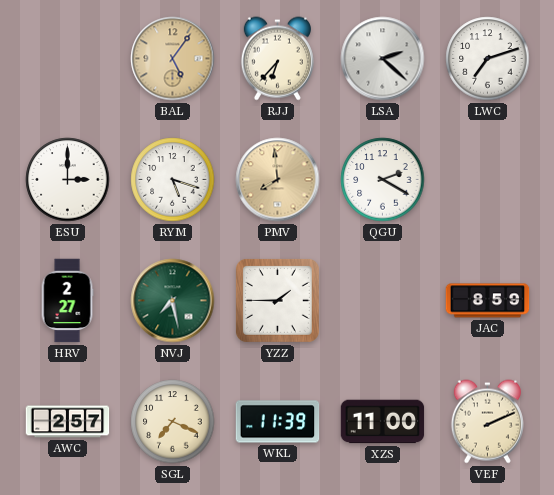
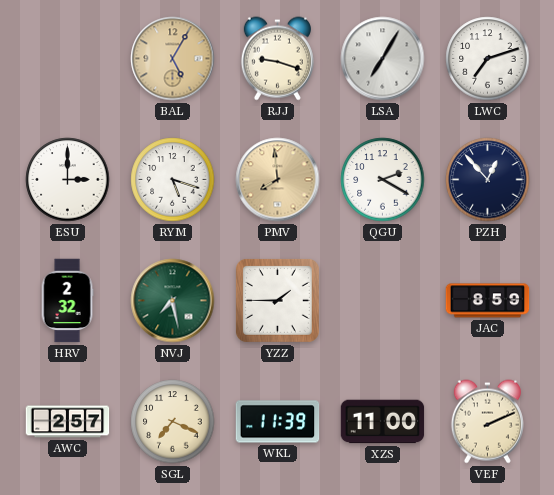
BAL: 5:06 -> 5:05 (173, 59)
RJJ: 6:37 -> 9:18 (277, 59)
LSA: 2:22 -> 7:05 (383, 59)
PZH: none -> 12:53 (488, 180)
HRV: 2:27 -> 2:32 (67, 301)
